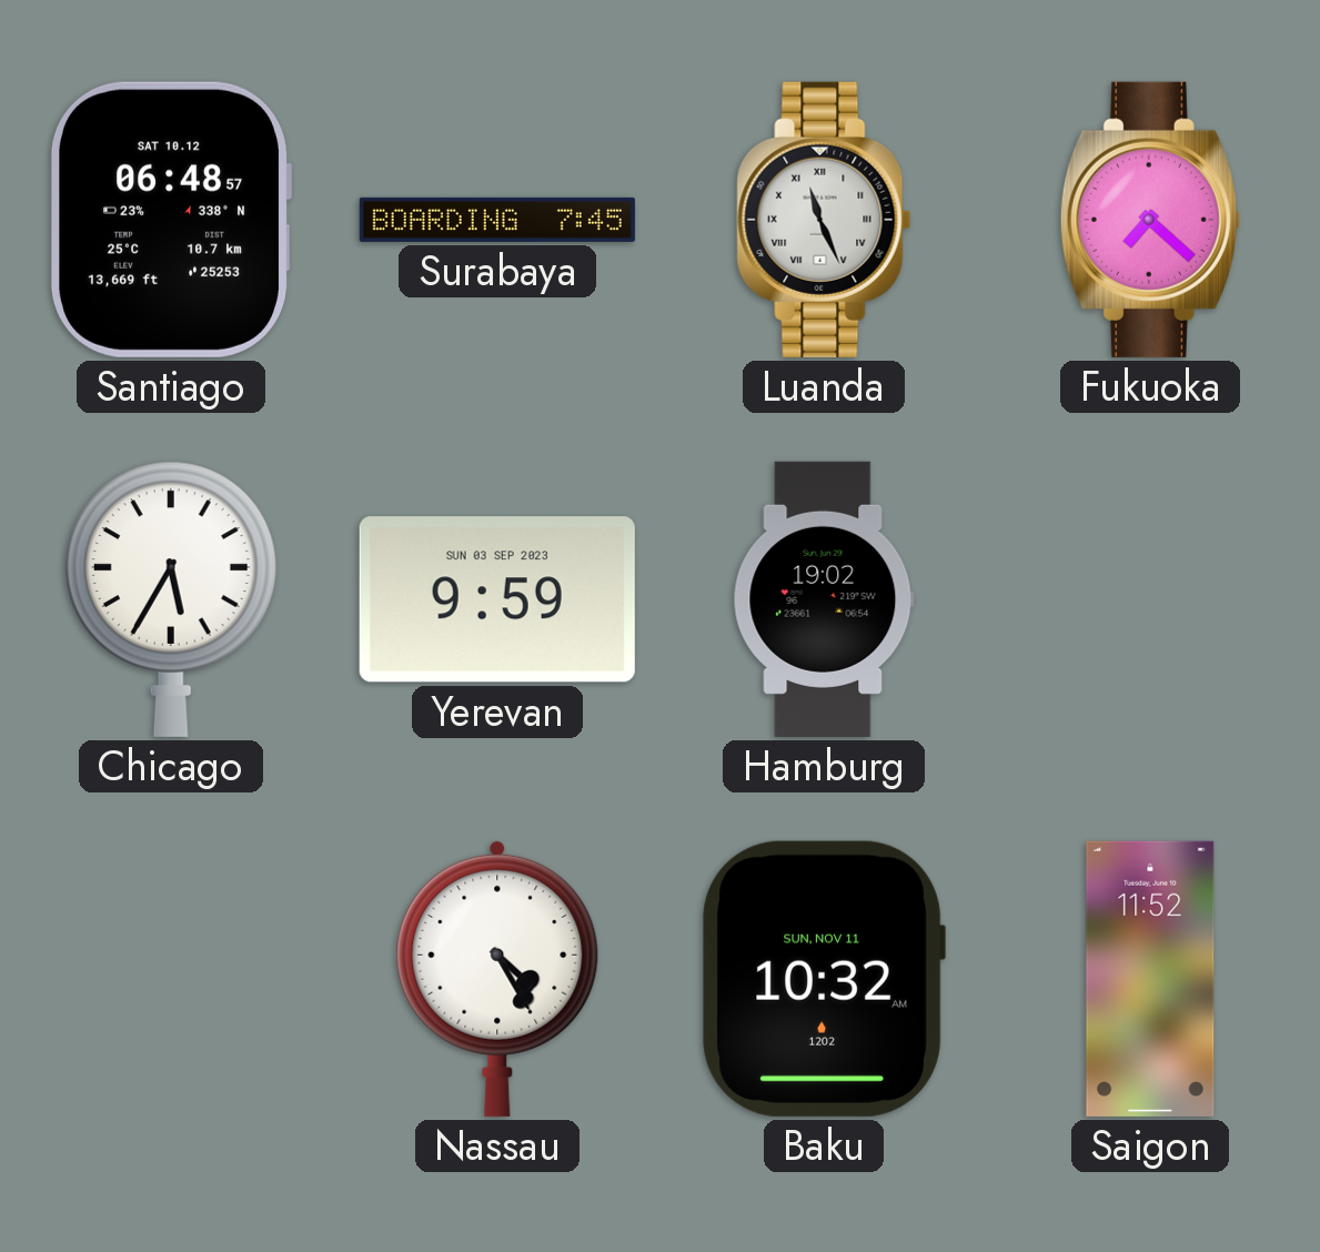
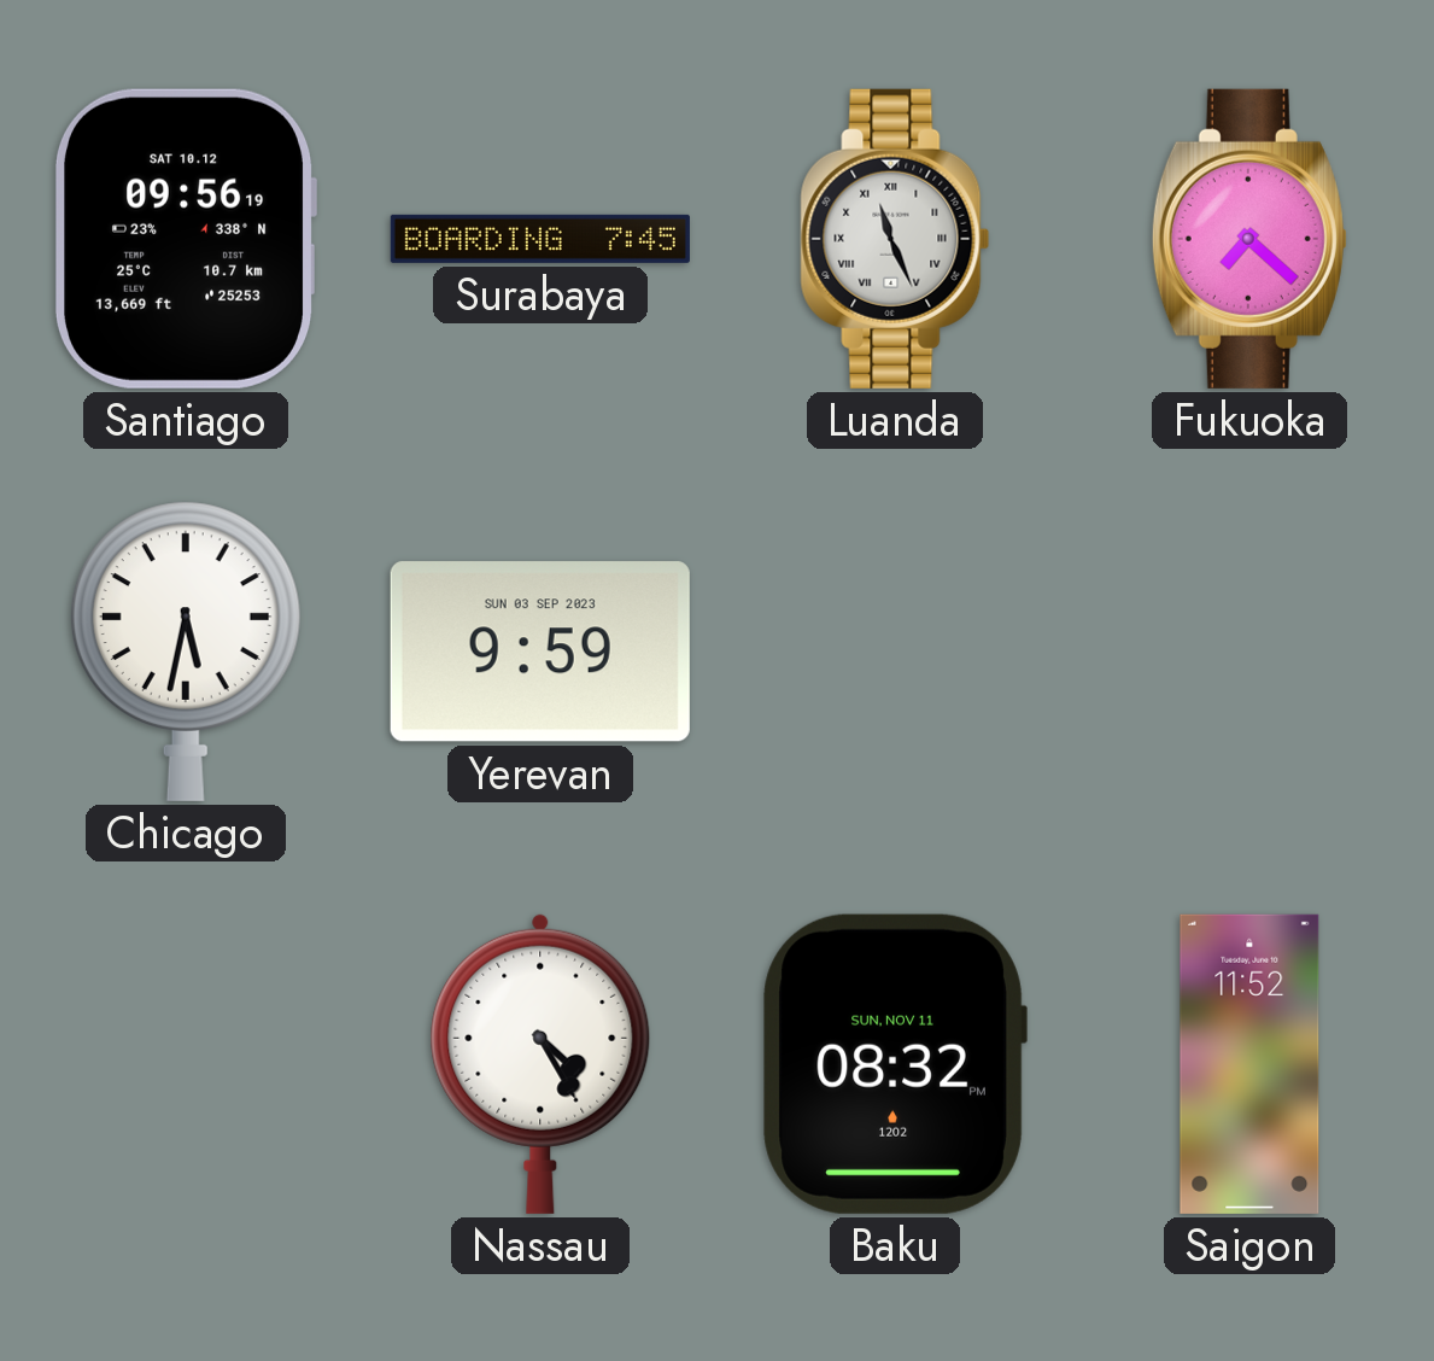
Santiago: 06:48 -> 09:56 (185, 239)
Chicago: 5:35 -> 5:32 (186, 652)
Hamburg: 19:02 -> none (824, 599)
Baku: 10:32 -> 08:32 (895, 1064)
